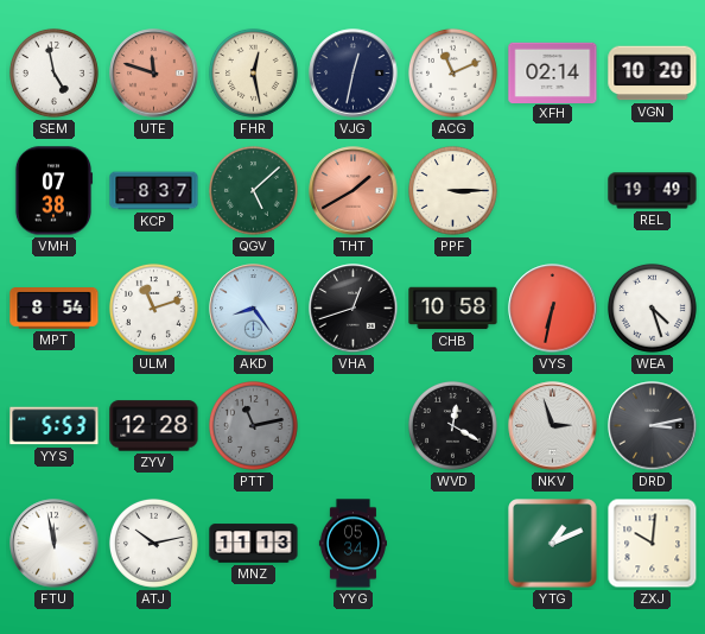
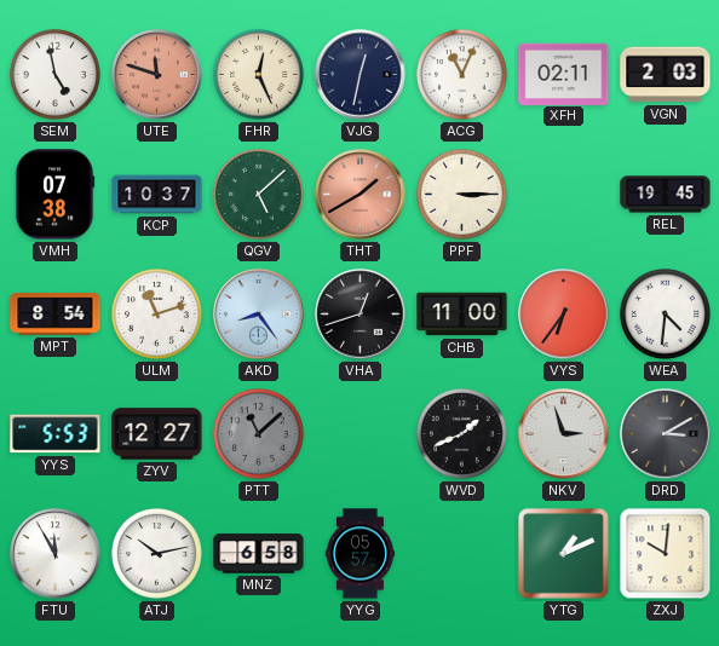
FHR: 12:28 -> 12:26 (258, 74)
ACG: 11:11 -> 11:04 (461, 74)
XFH: 02:14 -> 02:11 (564, 74)
VGN: 10:20 -> 2:03 (666, 75)
KCP: 8:37 -> 10:37 (157, 195)
REL: 19:49 -> 19:45 (666, 195)
CHB: 10:58 -> 11:00 (462, 315)
VYS: 6:32 -> 6:36 (564, 315)
WEA: 4:27 -> 4:31 (665, 313)
ZYV: 12:28 -> 12:27 (157, 434)
PTT: 11:13 -> 11:08 (258, 433)
WVD: 12:20 -> 1:41 (461, 433)
DRD: 3:13 -> 3:10 (666, 434)
FTU: 11:58 -> 11:55 (56, 554)
MNZ: 11:13 -> 6:58 (259, 554)
YYG: 05:34 -> 05:57 (359, 554)
